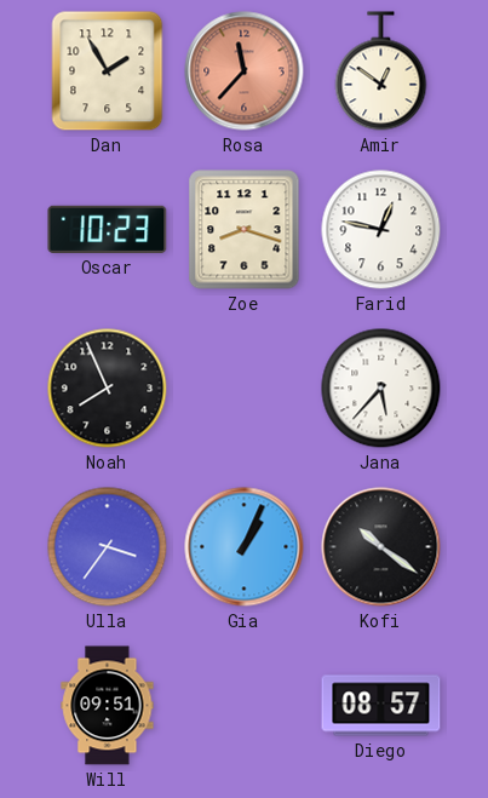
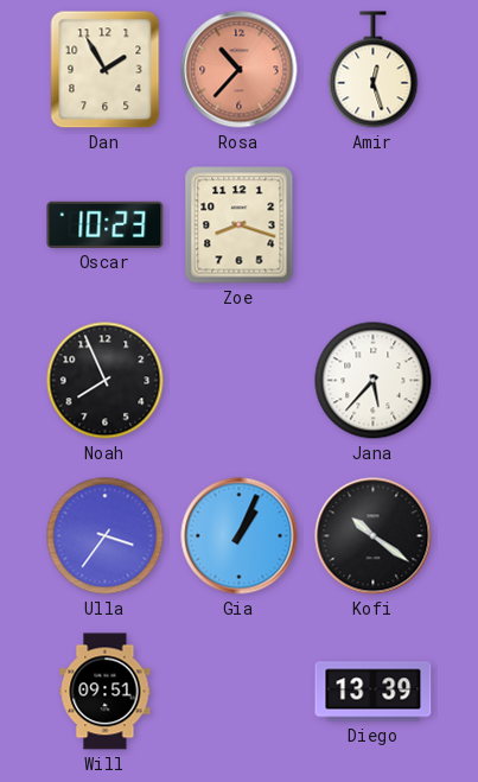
Rosa: 11:37 -> 10:37 (240, 70)
Amir: 12:51 -> 12:27 (374, 70)
Farid: 12:47 -> none (381, 230)
Diego: 08:57 -> 13:39 (374, 692)
